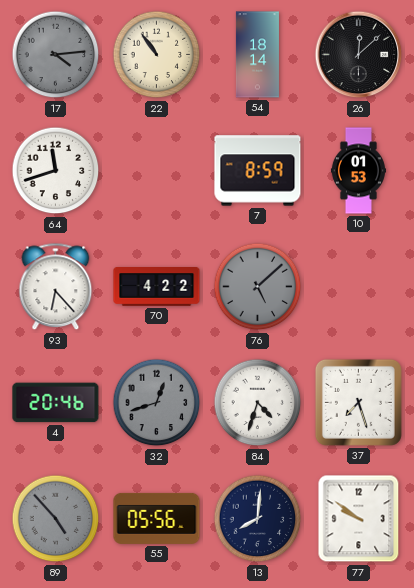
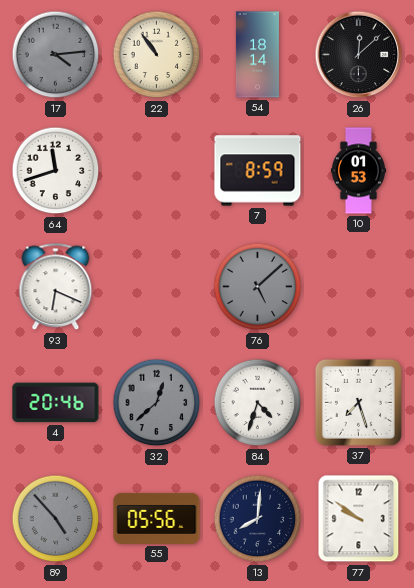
93: 6:23 -> 6:19 (56, 287)
70: 4:22 -> none (157, 287)
32: 12:42 -> 12:38 (157, 403)
